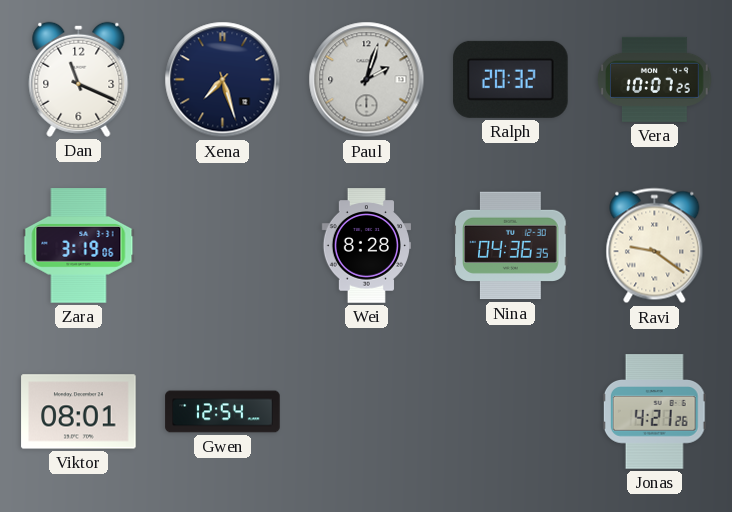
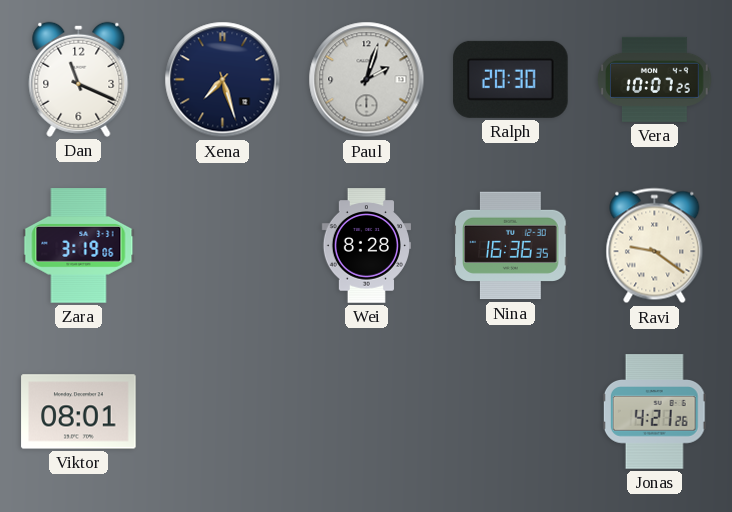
Ralph: 20:32 -> 20:30 (511, 79)
Nina: 04:36 -> 16:36 (511, 246)
Gwen: 12:54 -> none (223, 412)
